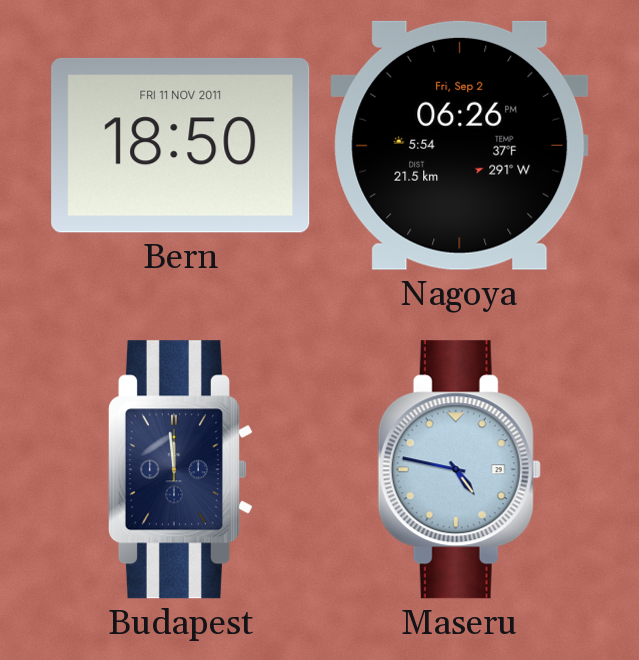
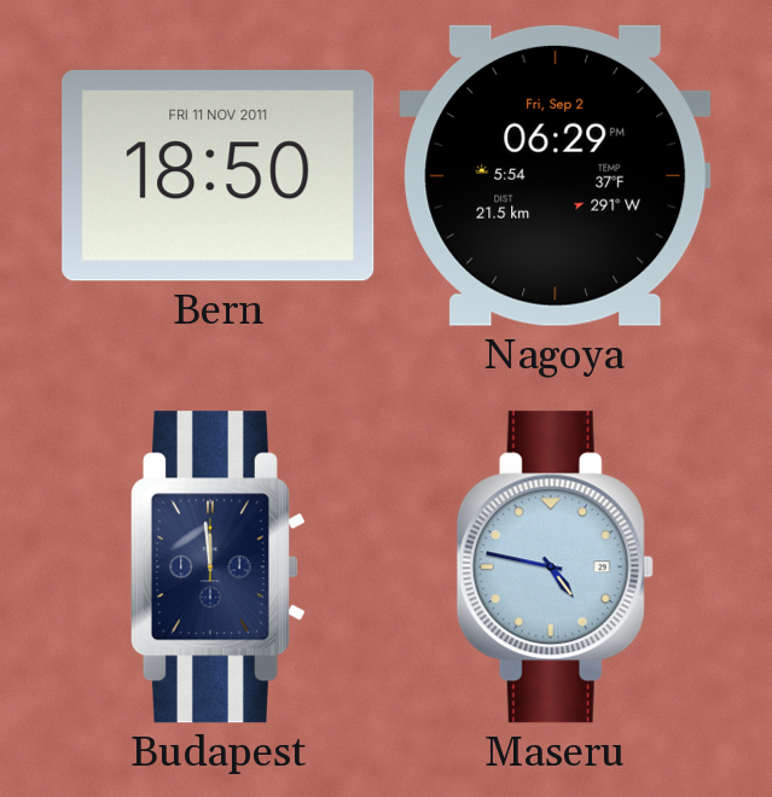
Nagoya: 06:26 -> 06:29 (556, 175)
